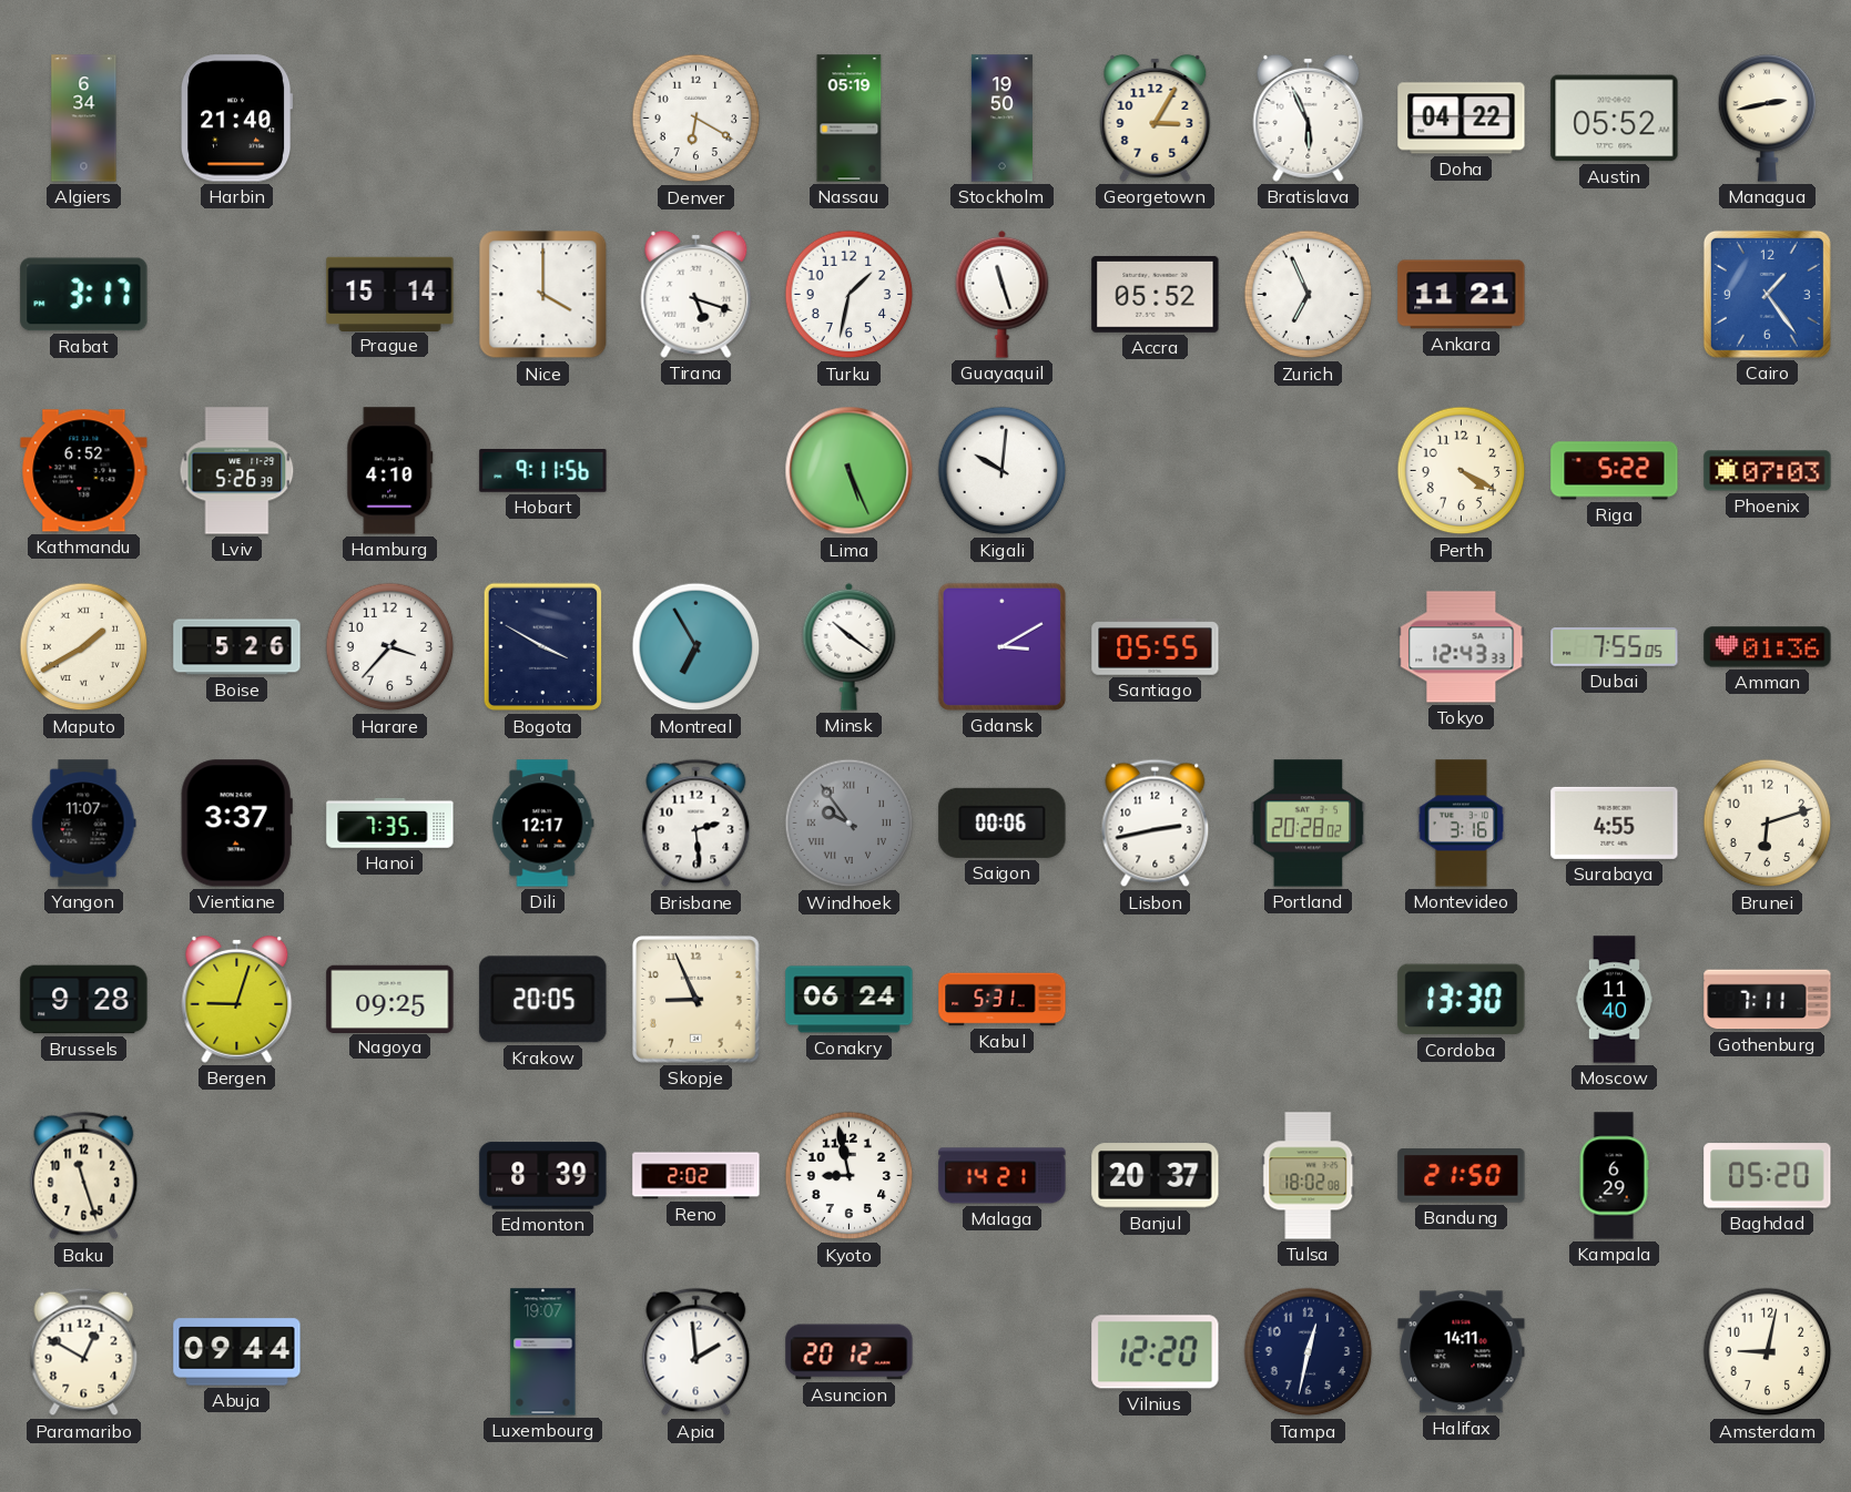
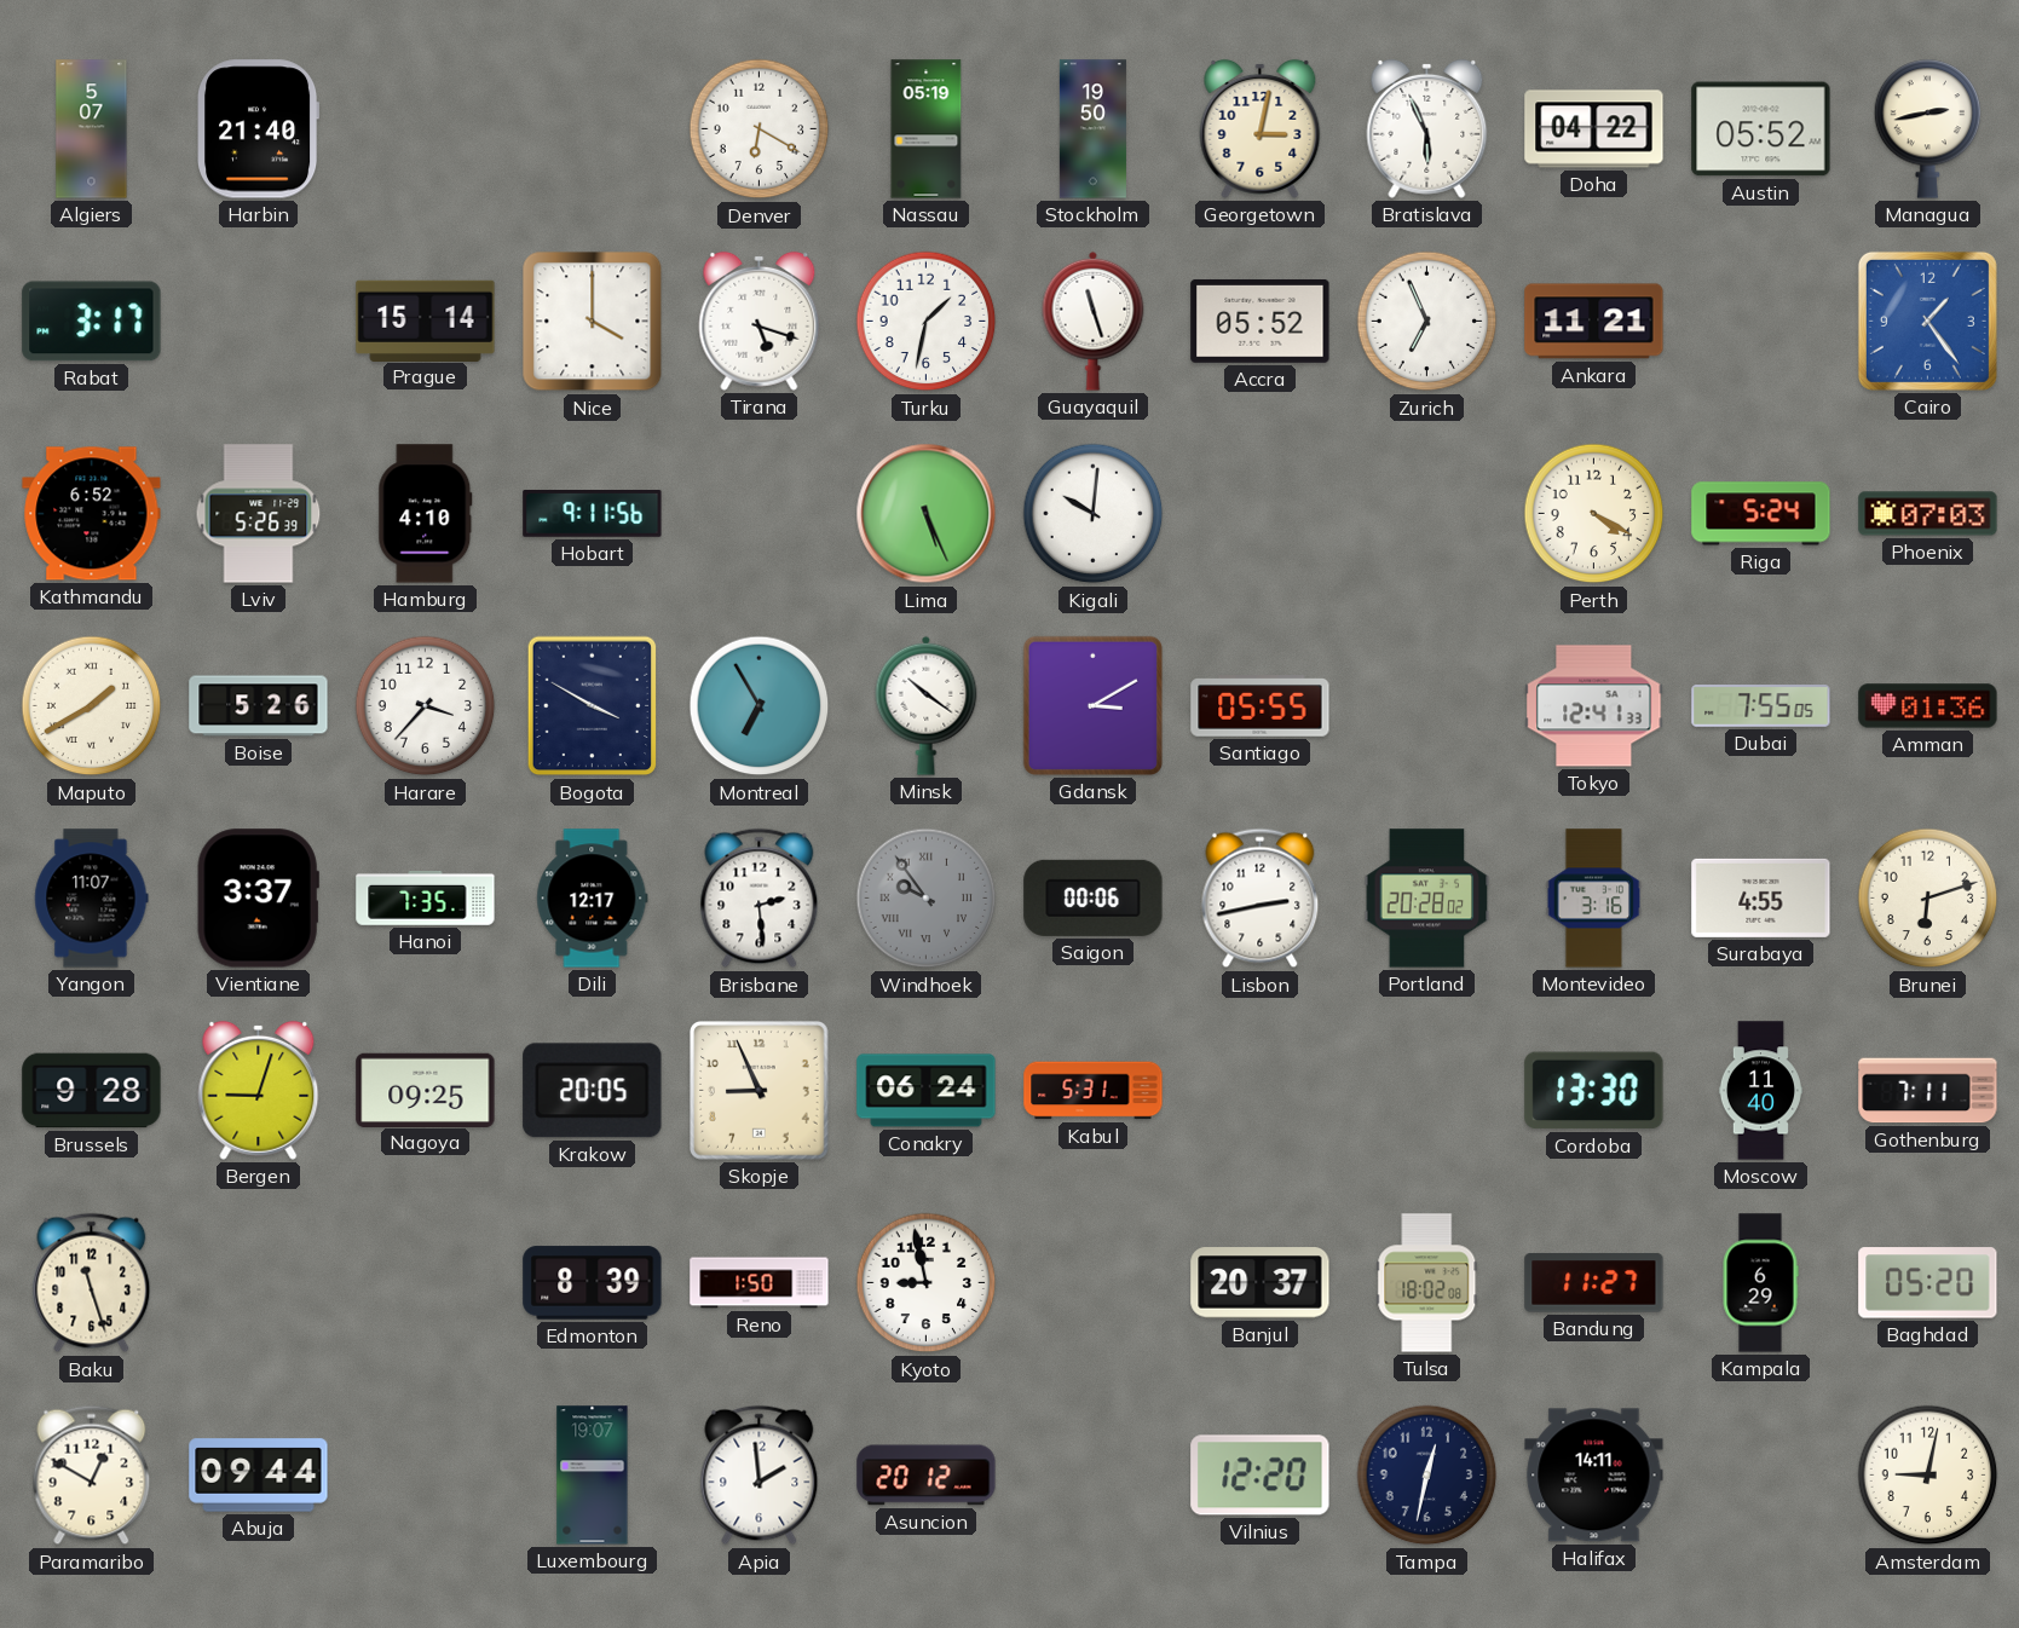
Algiers: 6:34 -> 5:07 (92, 129)
Georgetown: 3:05 -> 3:02 (1261, 128)
Riga: 5:22 -> 5:24 (1761, 514)
Tokyo: 12:43 -> 12:41 (1594, 706)
Reno: 2:02 -> 1:50 (760, 1283)
Malaga: 14:21 -> none (1003, 1176)
Bandung: 21:50 -> 11:27 (1594, 1283)
